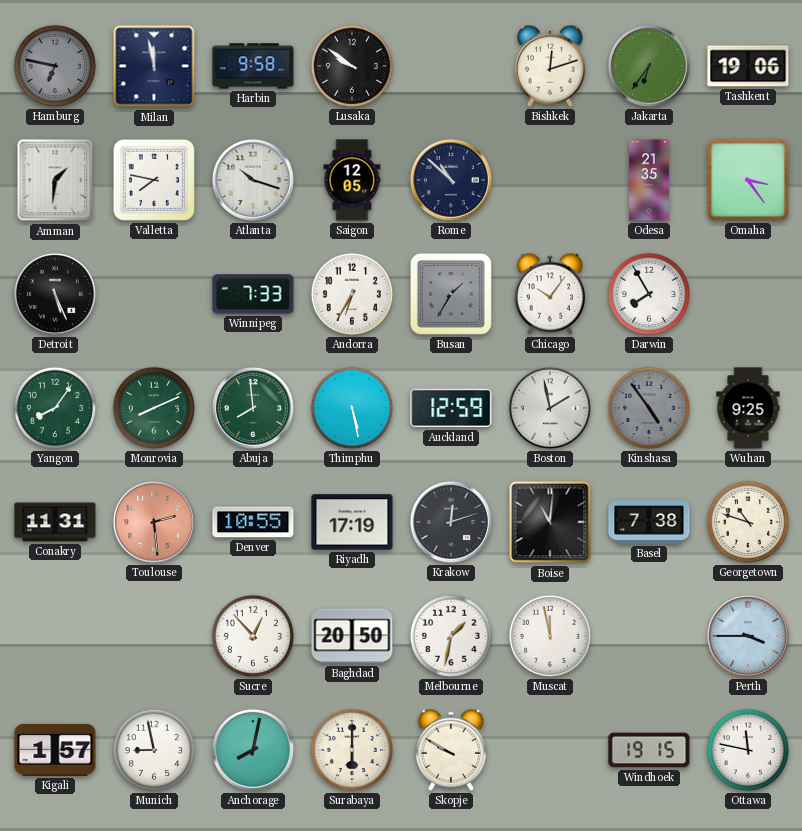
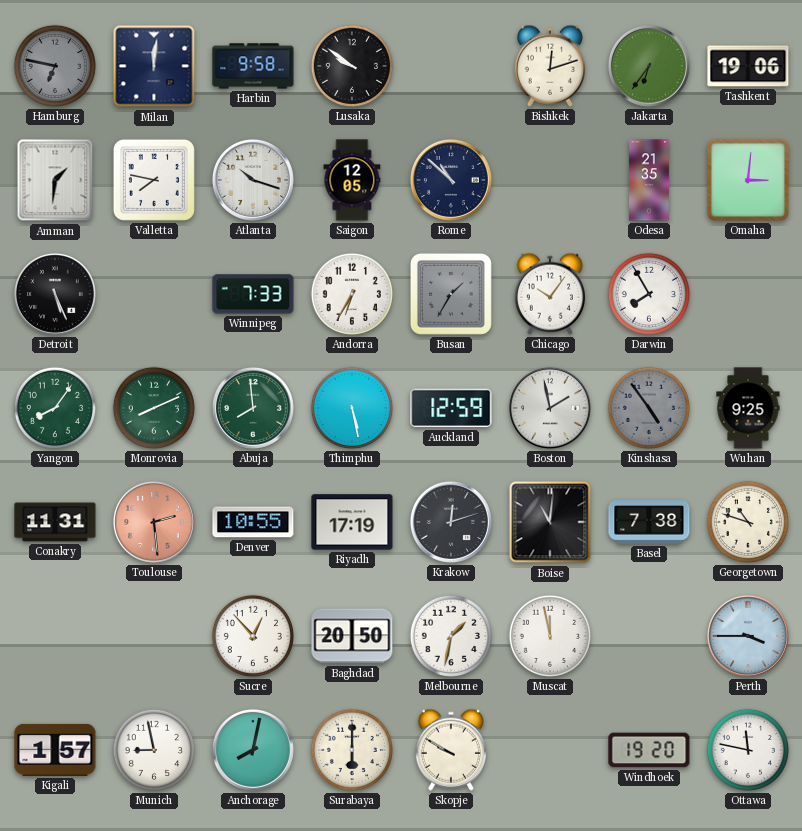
Milan: 11:58 -> 12:01 (154, 66)
Omaha: 3:24 -> 3:01 (748, 180)
Windhoek: 19:15 -> 19:20 (649, 750)
